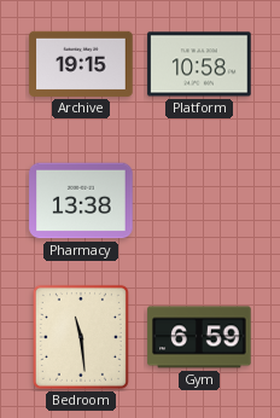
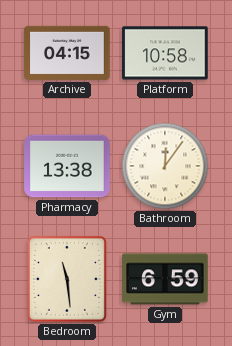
Archive: 19:15 -> 04:15 (67, 53)
Bathroom: none -> 12:06 (165, 166)
